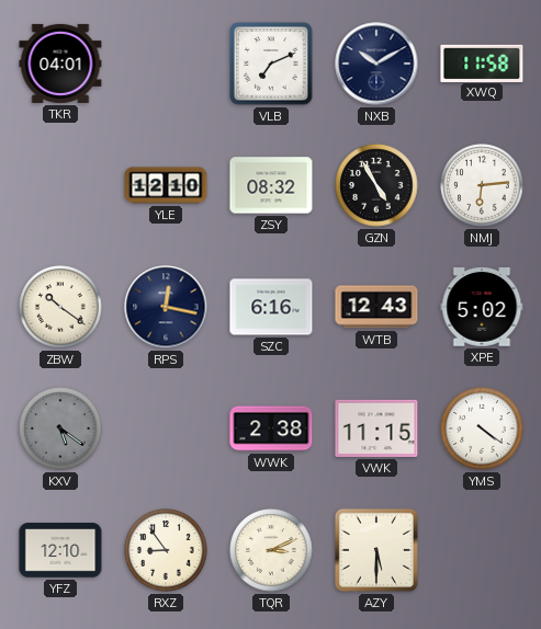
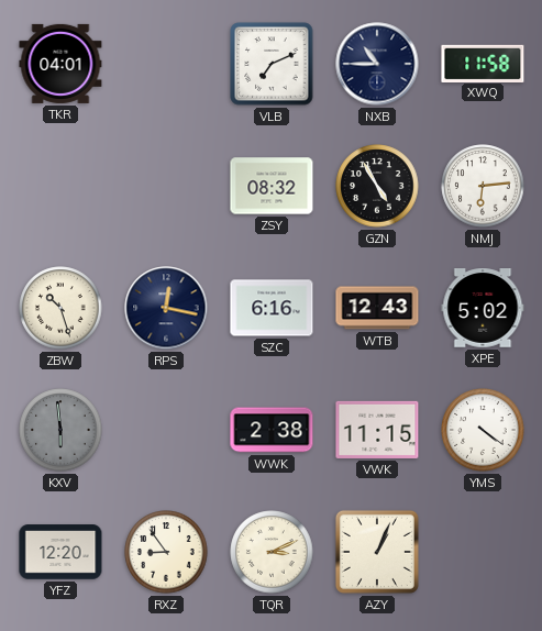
NXB: 10:10 -> 10:45 (377, 64)
YLE: 12:10 -> none (166, 185)
ZBW: 10:21 -> 10:27 (60, 308)
KXV: 5:21 -> 5:59 (60, 430)
YFZ: 12:10 -> 12:20 (60, 552)
AZY: 5:30 -> 1:04 (377, 552)
